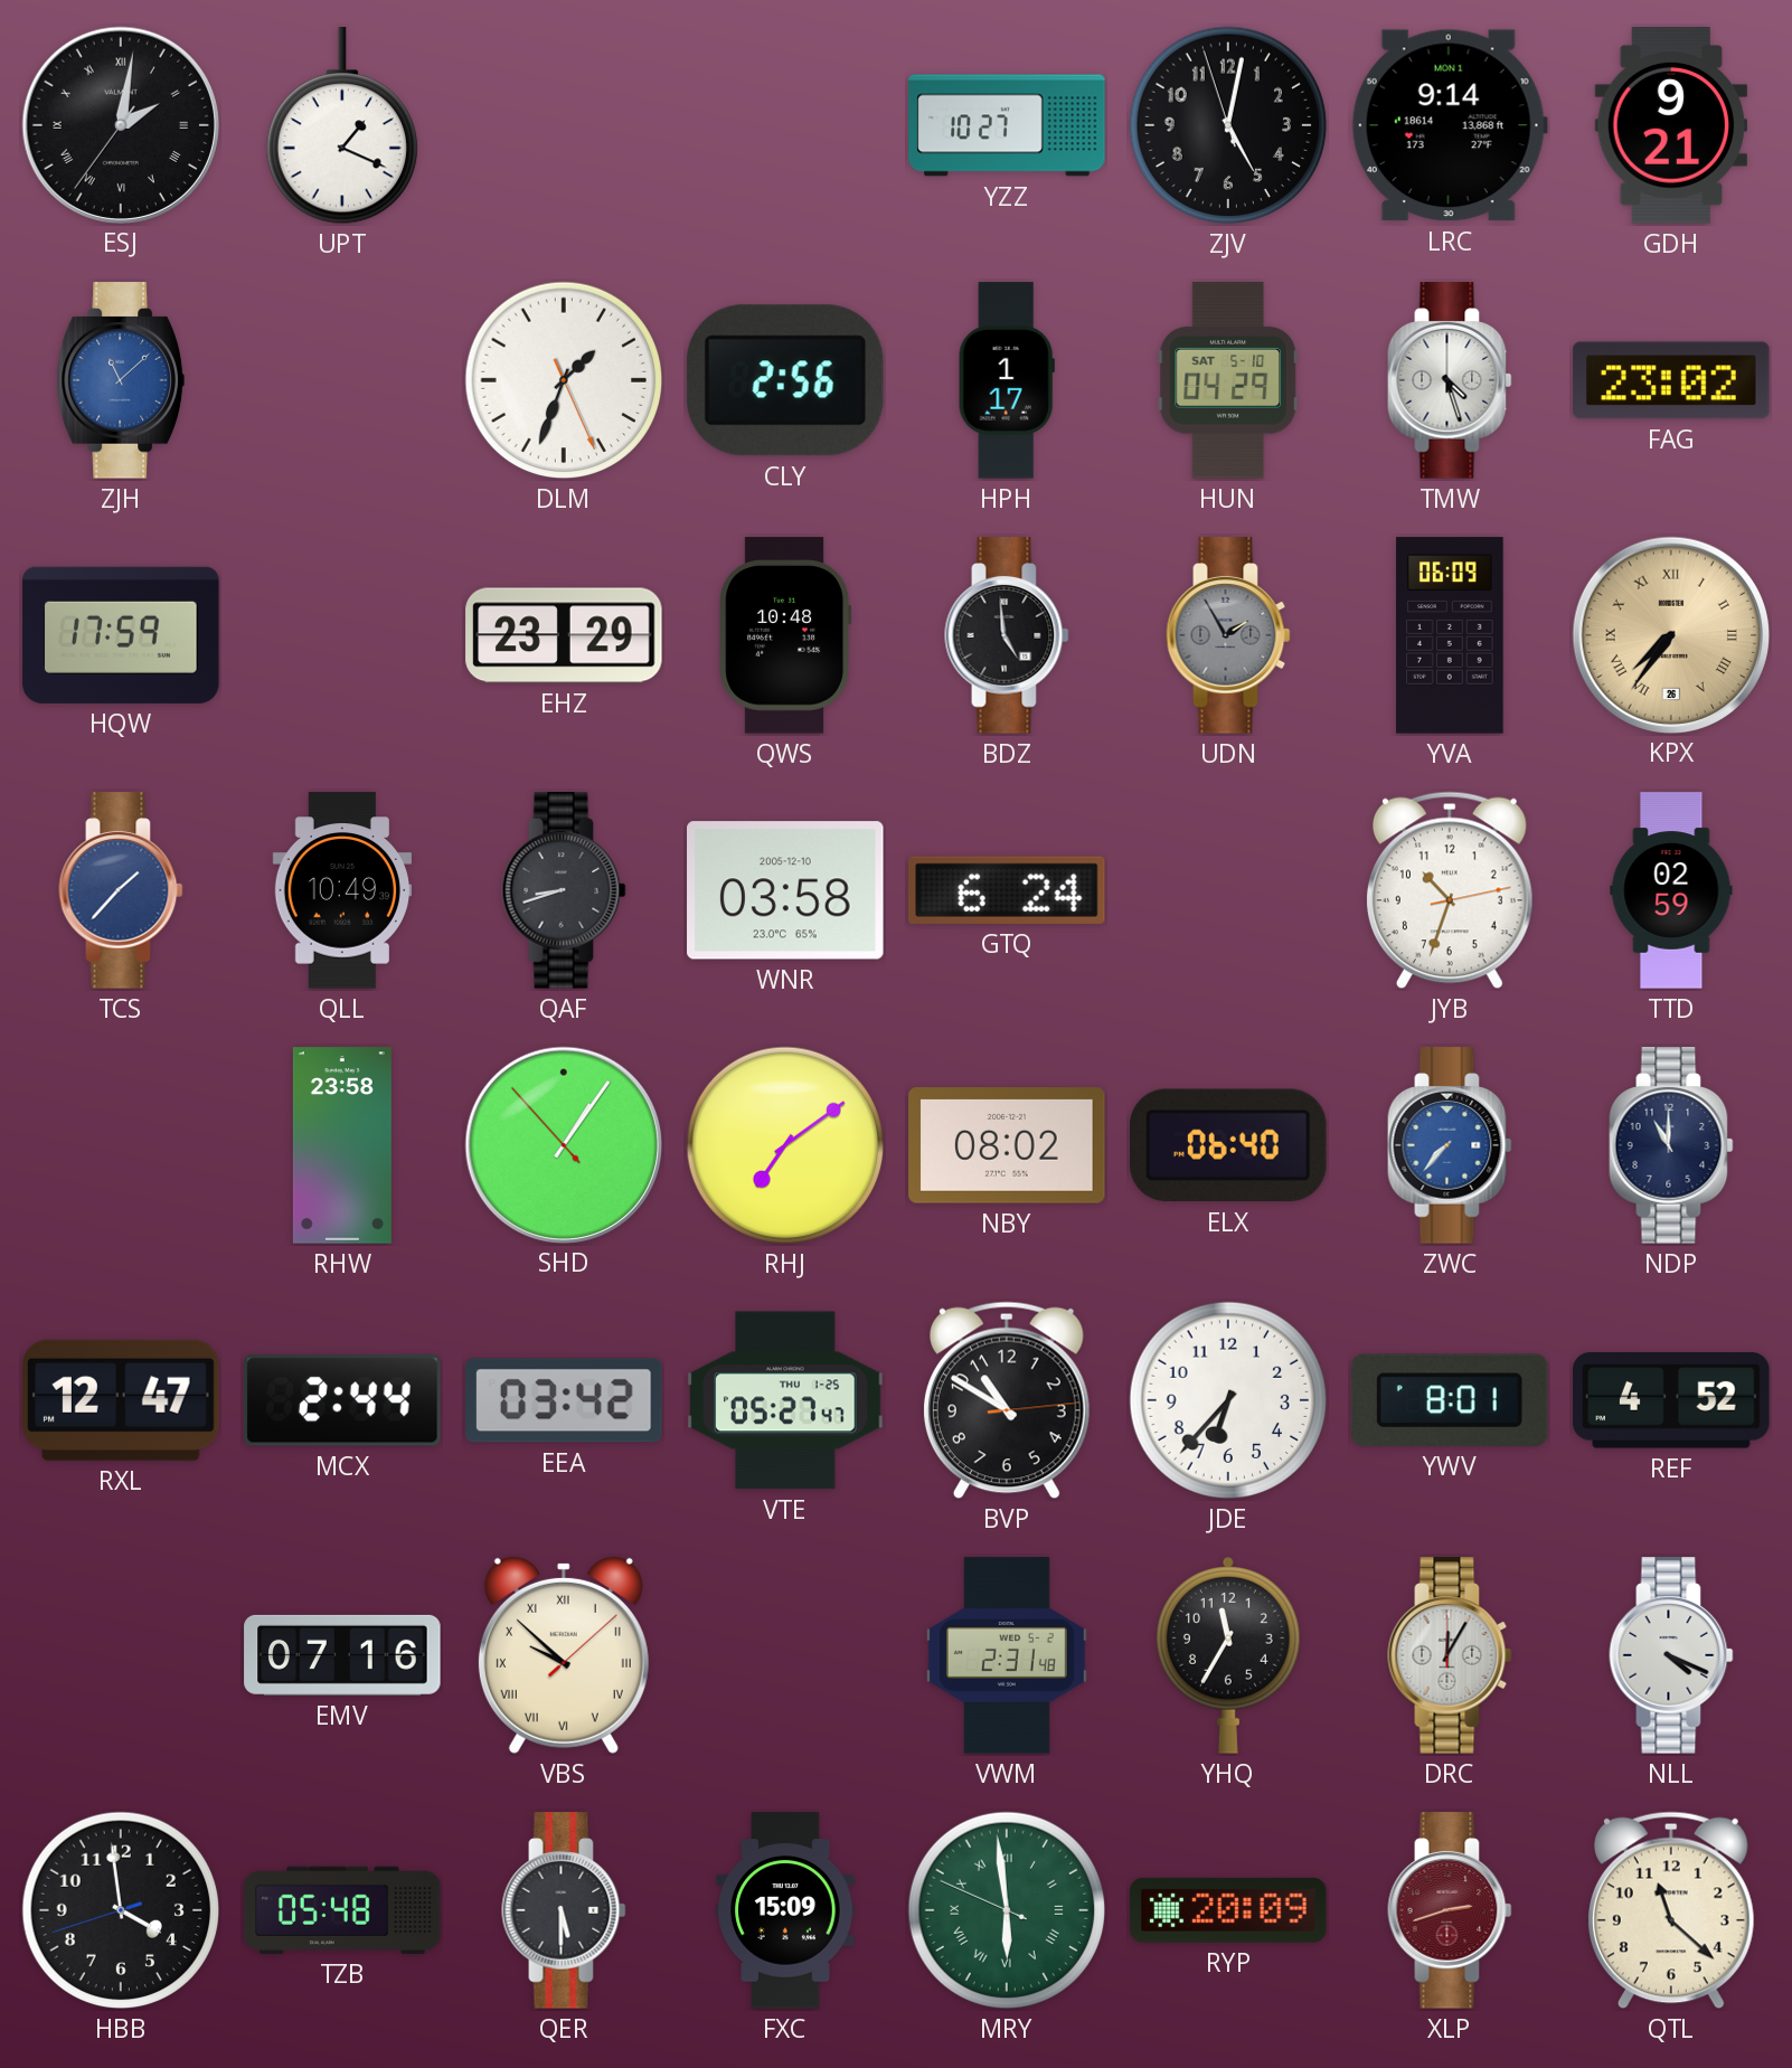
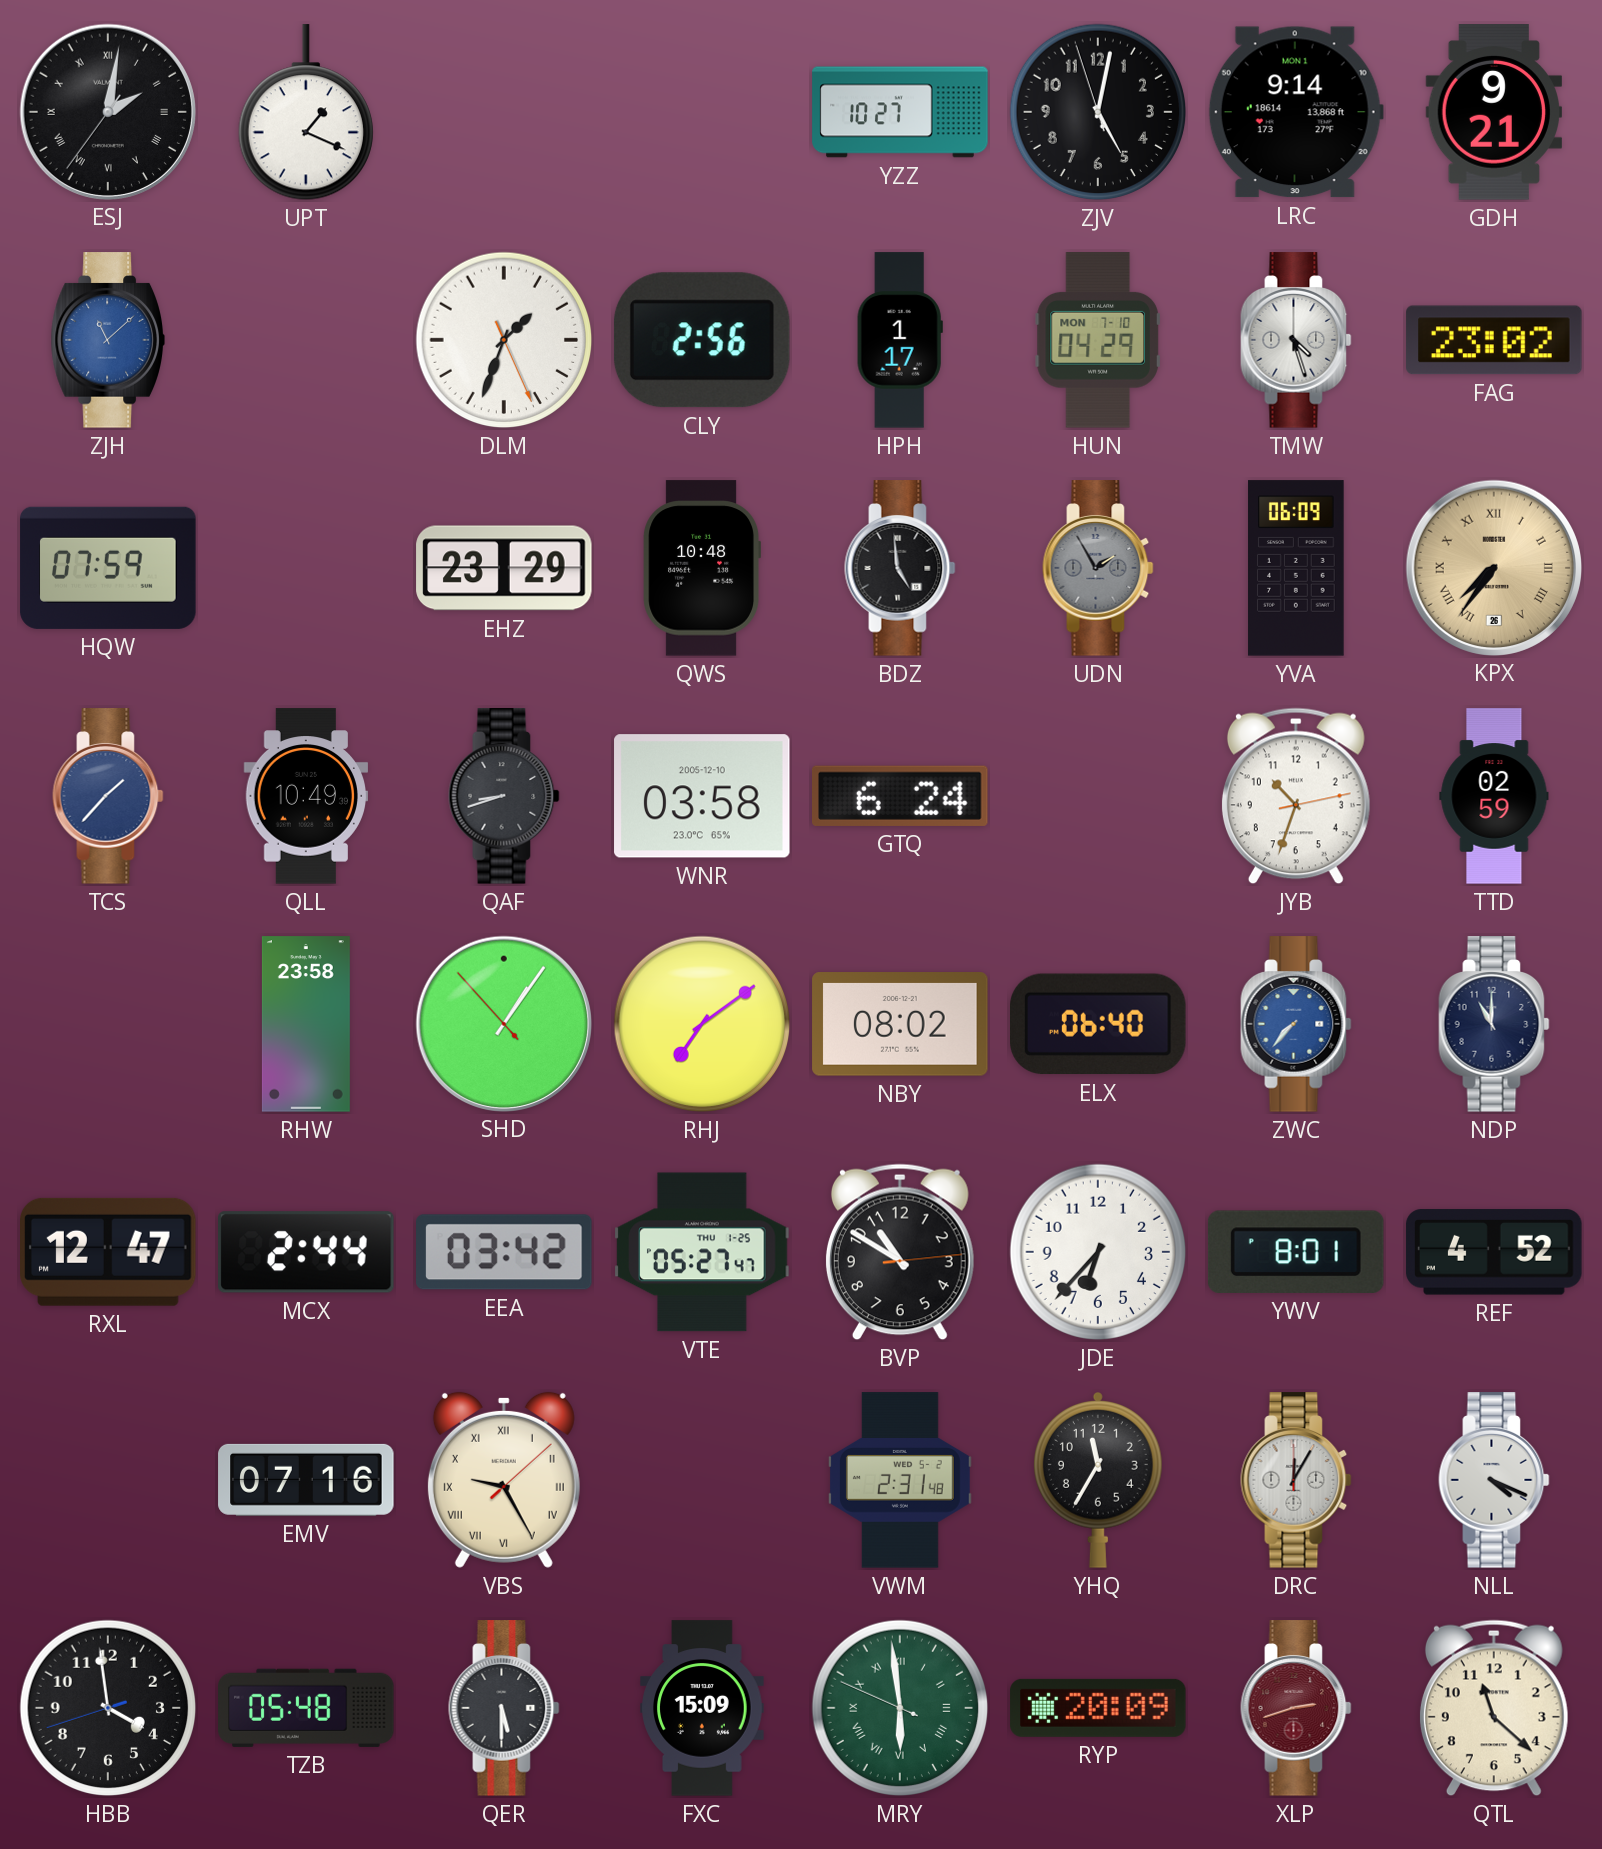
HUN date: SAT 5-10 -> MON 7-10 (1098, 340)
HQW: 17:59 -> 07:59 (108, 568)
VBS: 9:52 -> 9:25 (504, 1480)
